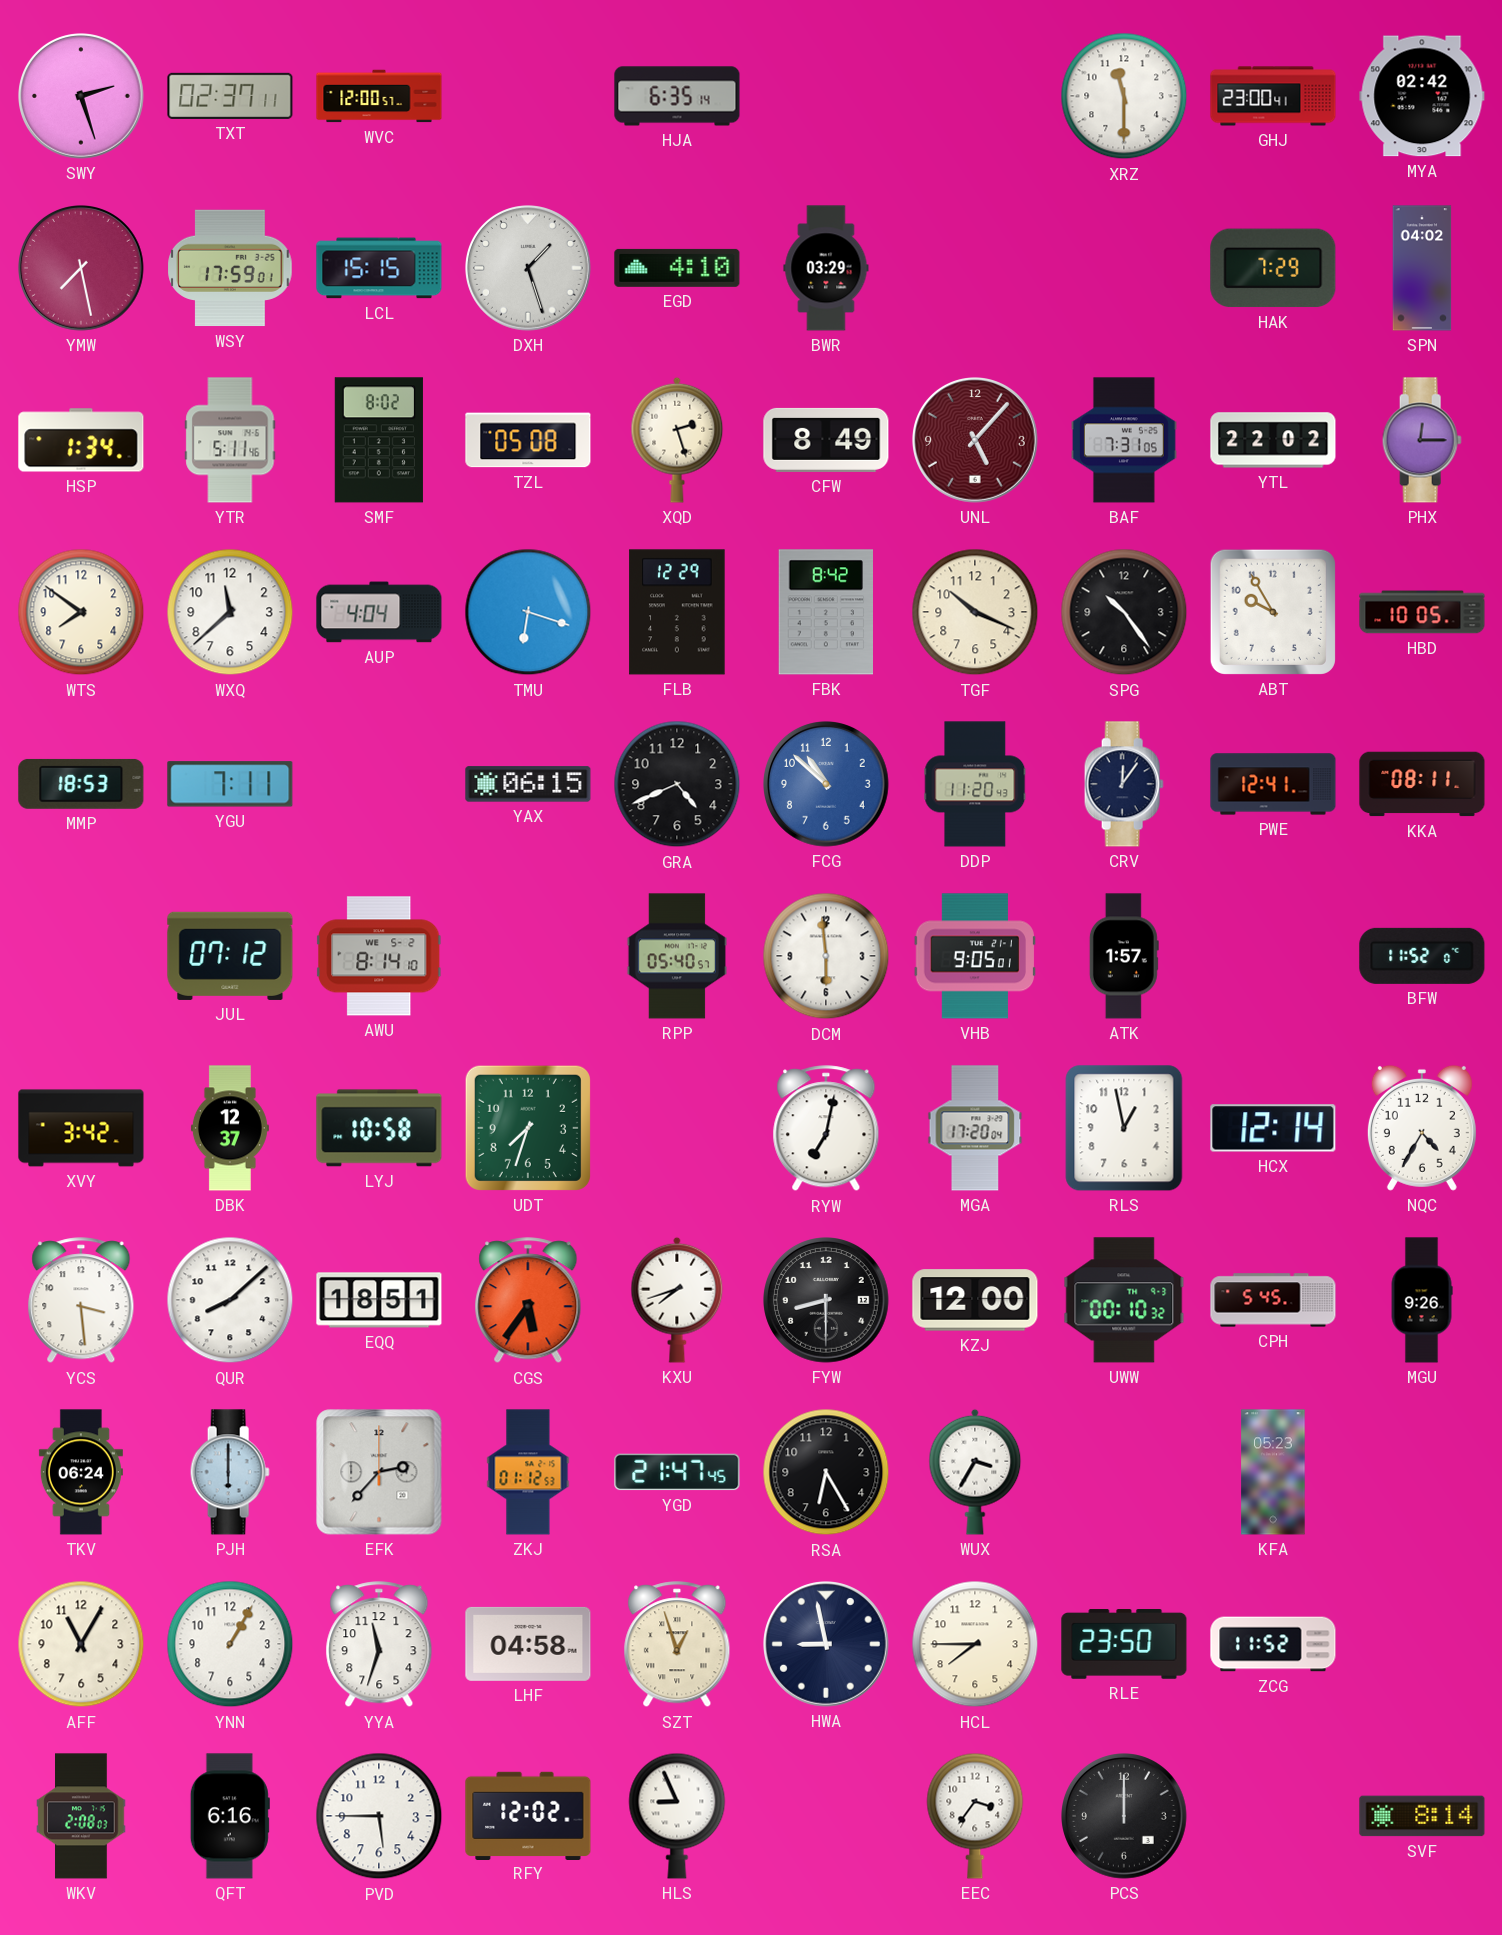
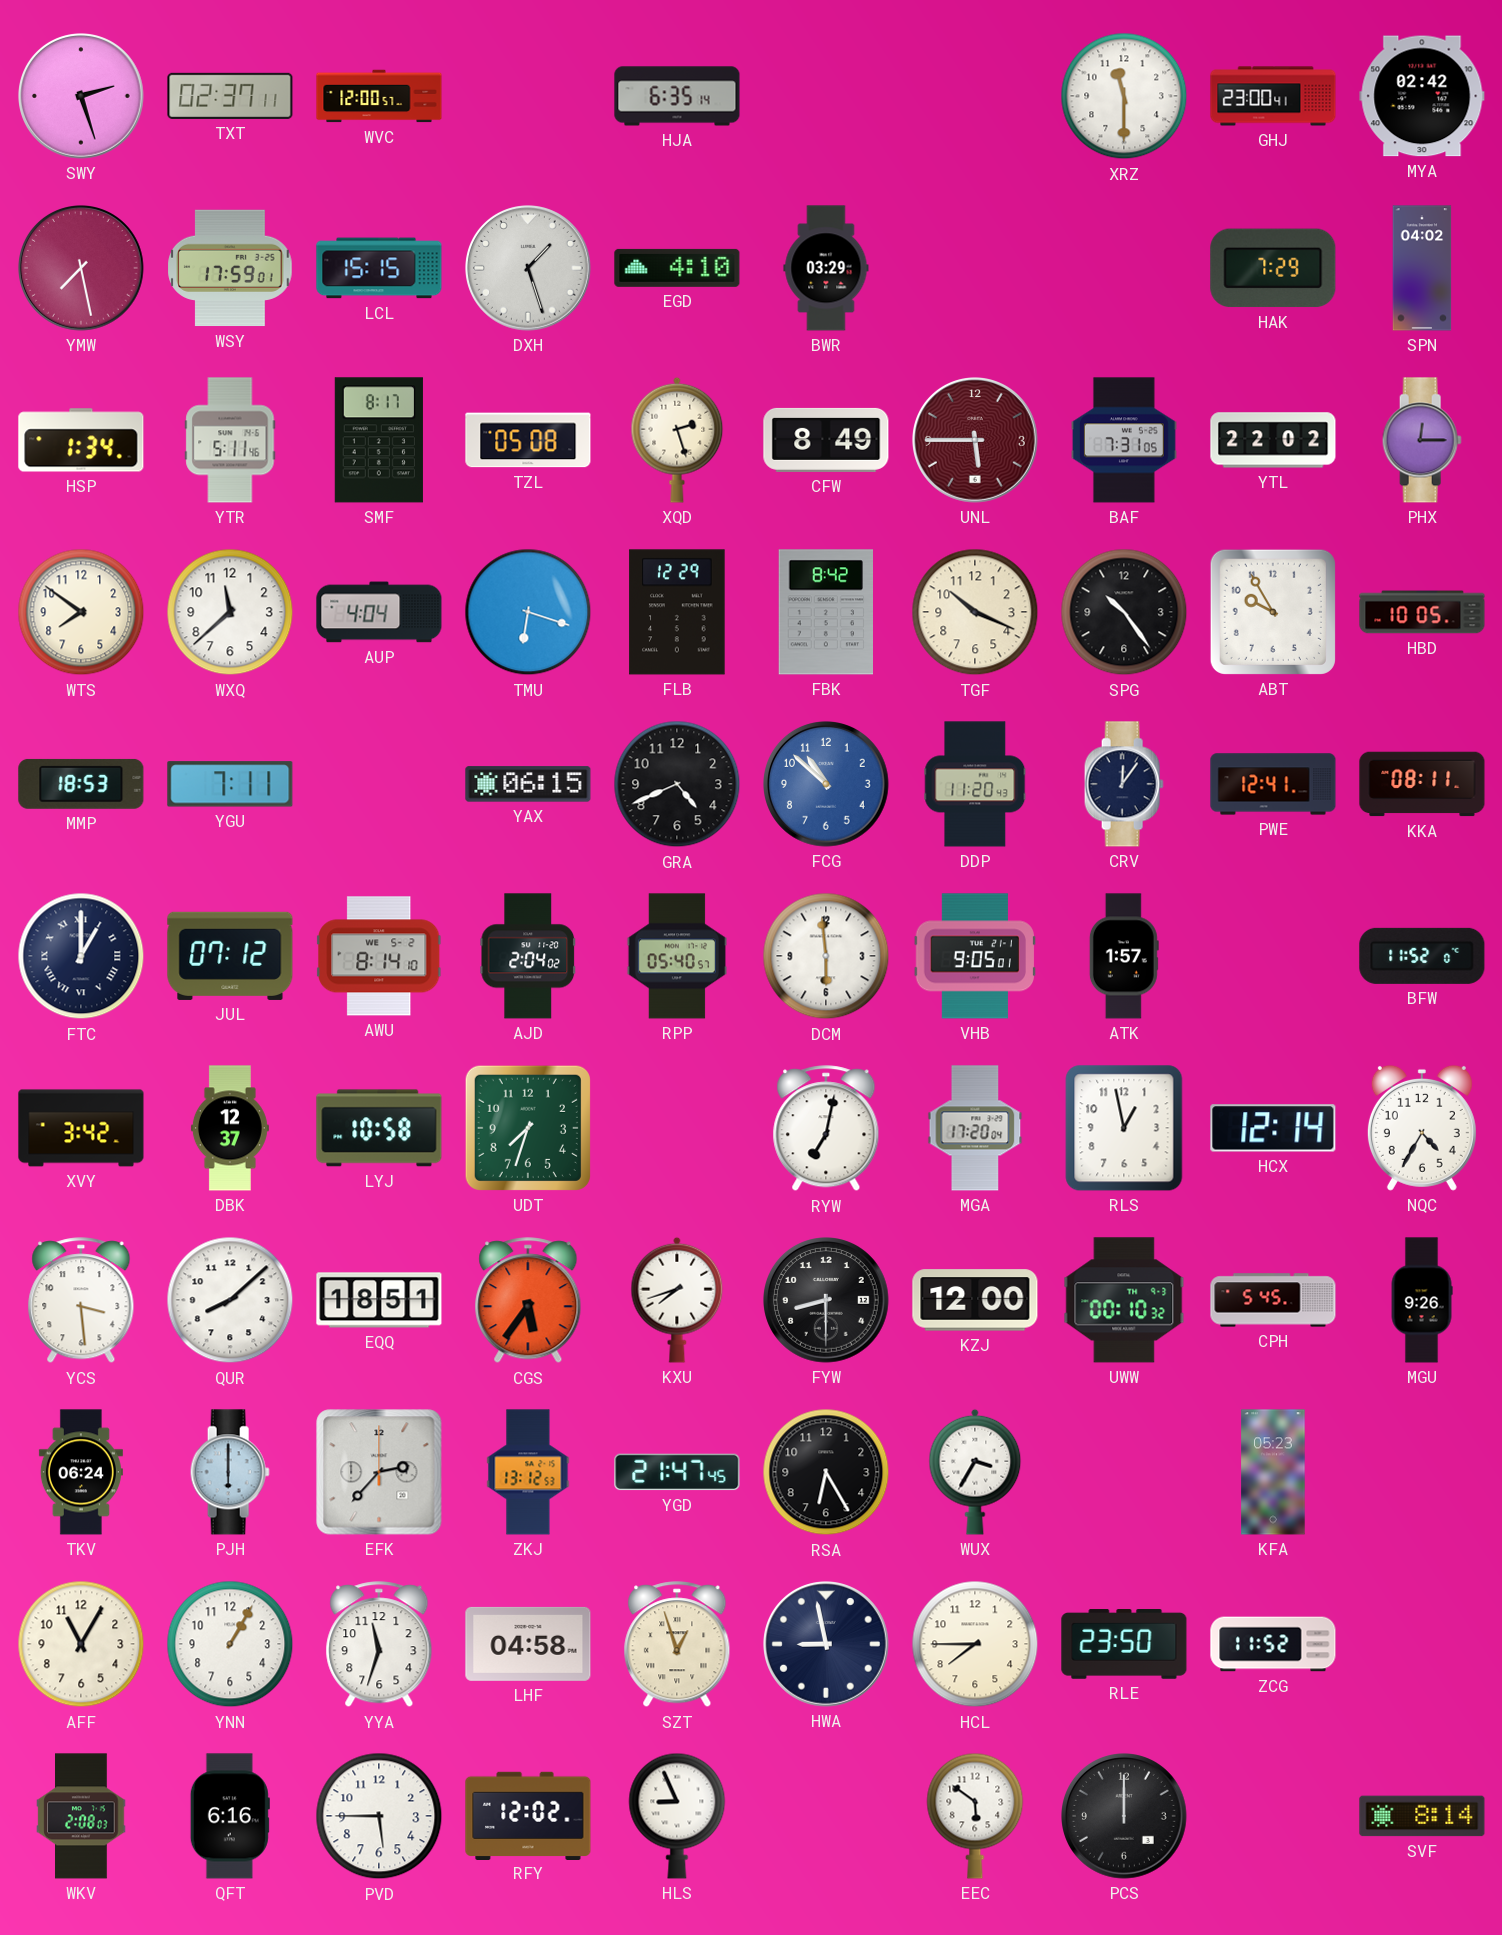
SMF: 8:02 -> 8:17 (379, 440)
UNL: 5:07 -> 5:45 (976, 441)
FTC: none -> 1:00 (81, 956)
AJD: none -> 2:04 (528, 956)
ZKJ: 01:12 -> 13:12 (528, 1472)
EEC: 3:36 -> 5:51 (975, 1816)
